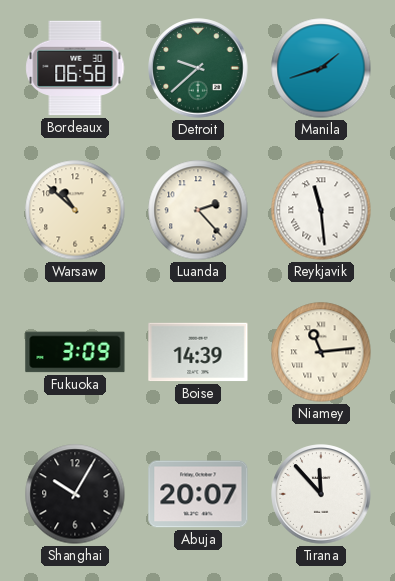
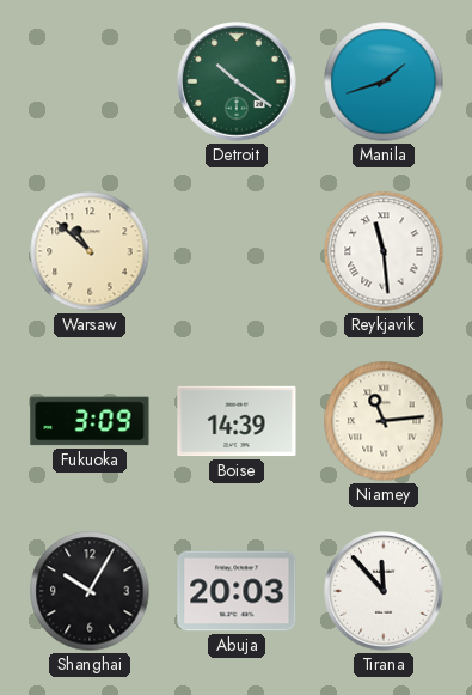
Bordeaux: 06:58 -> none (75, 68)
Detroit: 9:38 -> 10:21 (237, 81)
Luanda: 2:23 -> none (198, 210)
Abuja: 20:07 -> 20:03 (237, 591)
